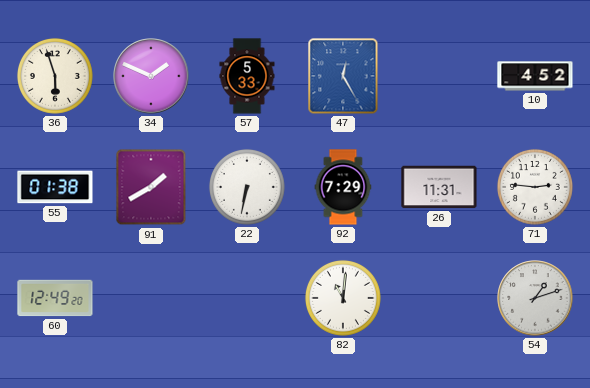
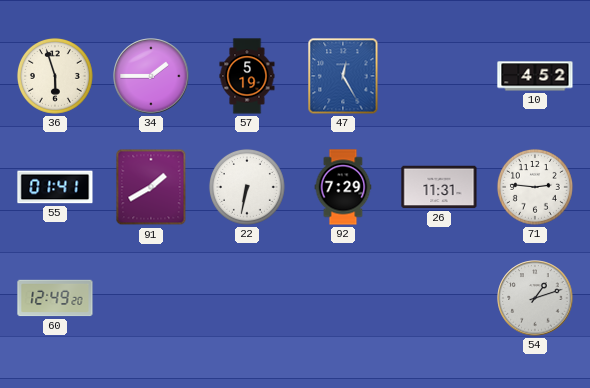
34: 1:49 -> 1:45 (151, 76)
57: 5:33 -> 5:19 (247, 76)
55: 01:38 -> 01:41 (55, 187)
82: 11:01 -> none (343, 298)
